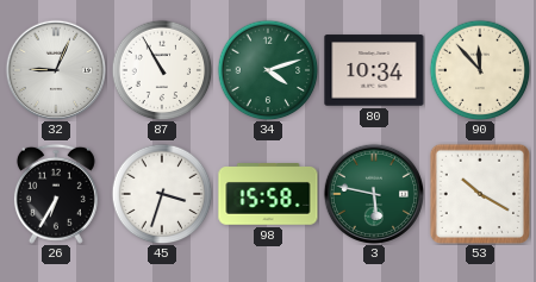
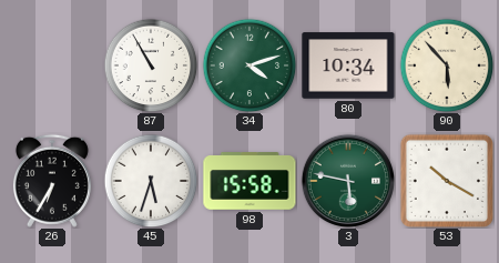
32: 9:04 -> none (55, 69)
90: 11:53 -> 5:53 (447, 65)
45: 3:33 -> 5:33 (151, 181)
